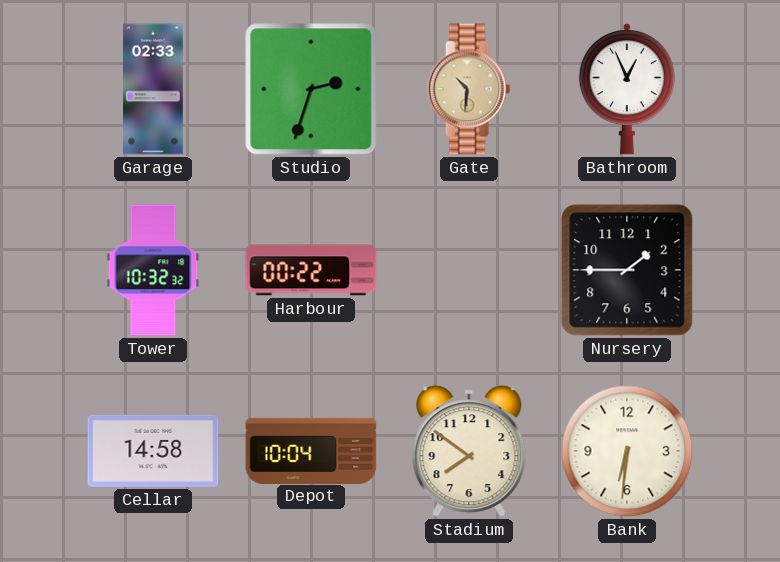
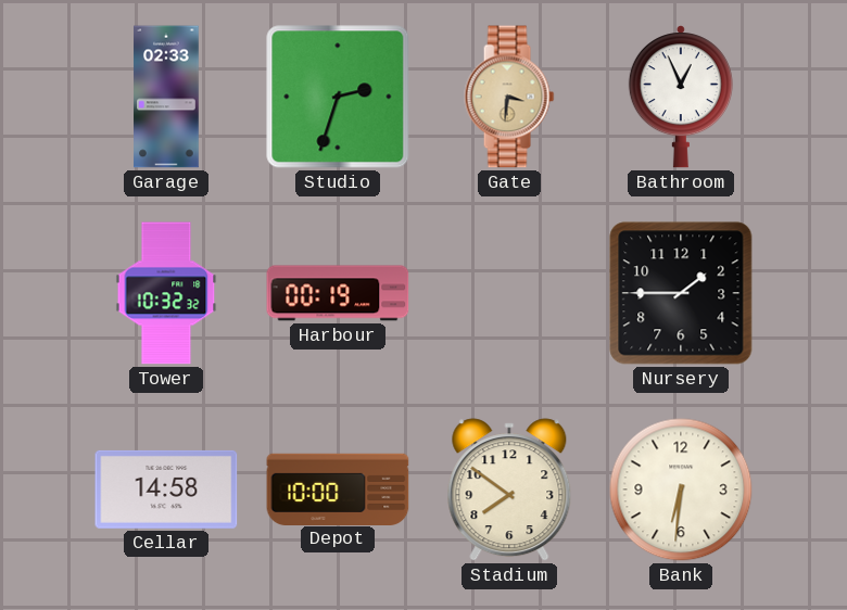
Gate: 10:31 -> 3:31 (509, 97)
Harbour: 00:22 -> 00:19 (338, 293)
Depot: 10:04 -> 10:00 (338, 488)
